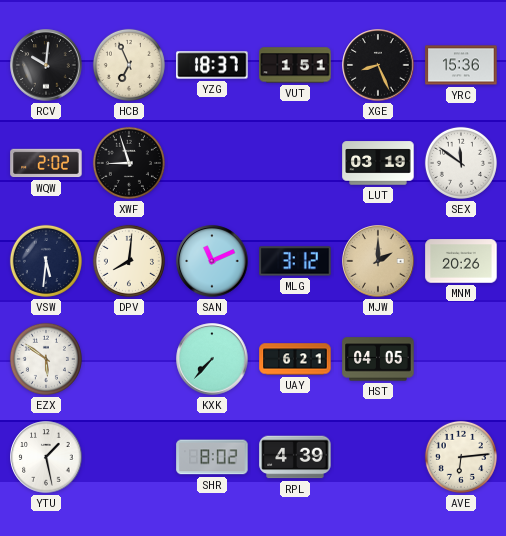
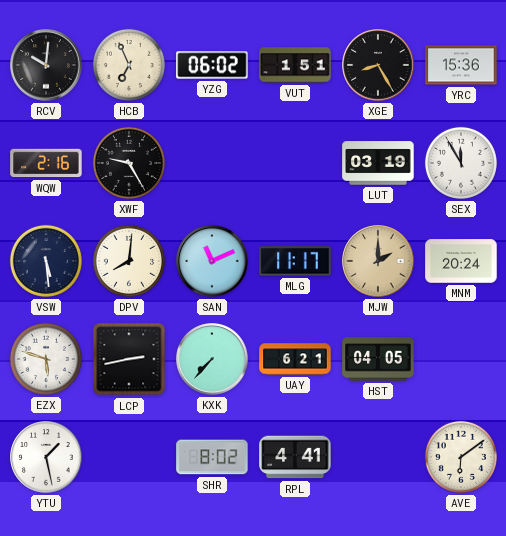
YZG: 18:37 -> 06:02 (212, 65)
XGE: 8:26 -> 8:25 (378, 65)
WQW: 2:02 -> 2:16 (46, 163)
XWF: 8:57 -> 9:25 (129, 163)
SEX: 11:51 -> 11:55 (461, 163)
VSW: 5:31 -> 5:29 (46, 261)
MLG: 3:12 -> 11:17 (295, 261)
MNM: 20:26 -> 20:24 (461, 261)
EZX: 5:51 -> 5:48 (46, 359)
LCP: none -> 2:43 (129, 359)
RPL: 4:39 -> 4:41 (295, 457)
AVE: 6:14 -> 6:09 (461, 457)
